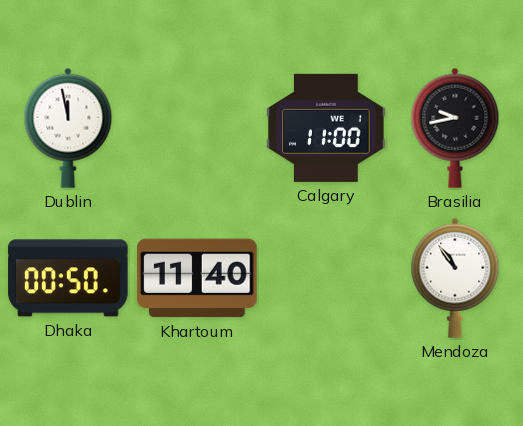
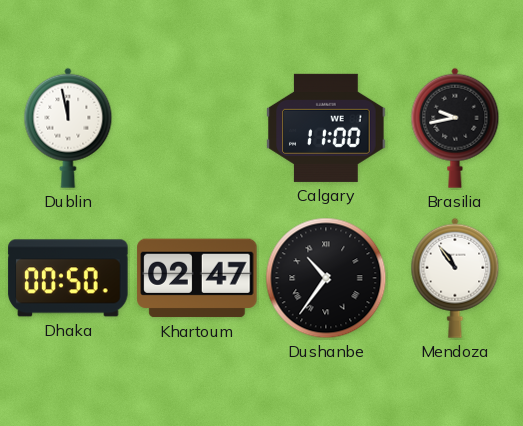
Khartoum: 11:40 -> 02:47 (197, 278)
Dushanbe: none -> 10:36 (326, 278)
